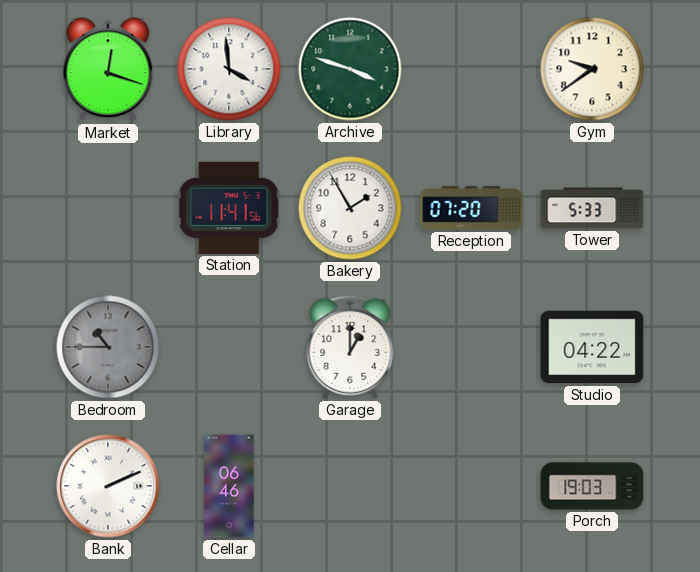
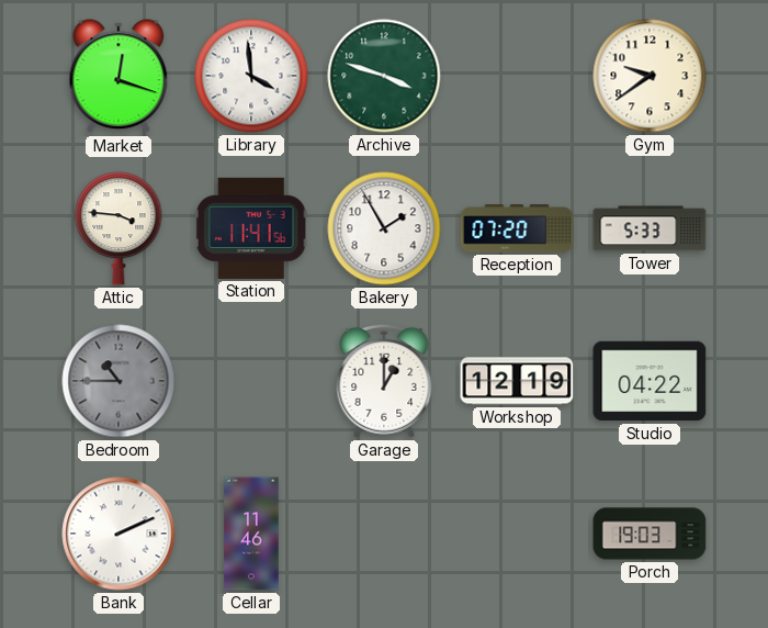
Attic: none -> 3:46 (118, 228)
Workshop: none -> 12:19 (517, 381)
Cellar: 06:46 -> 11:46 (251, 534)
